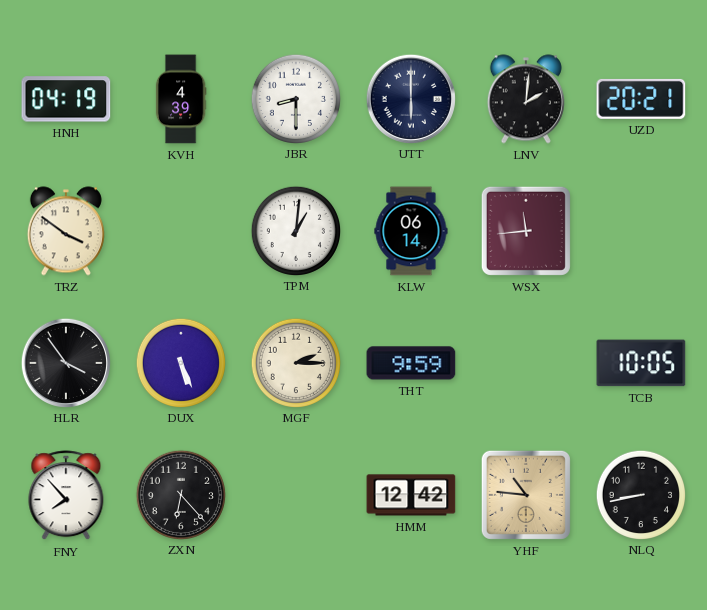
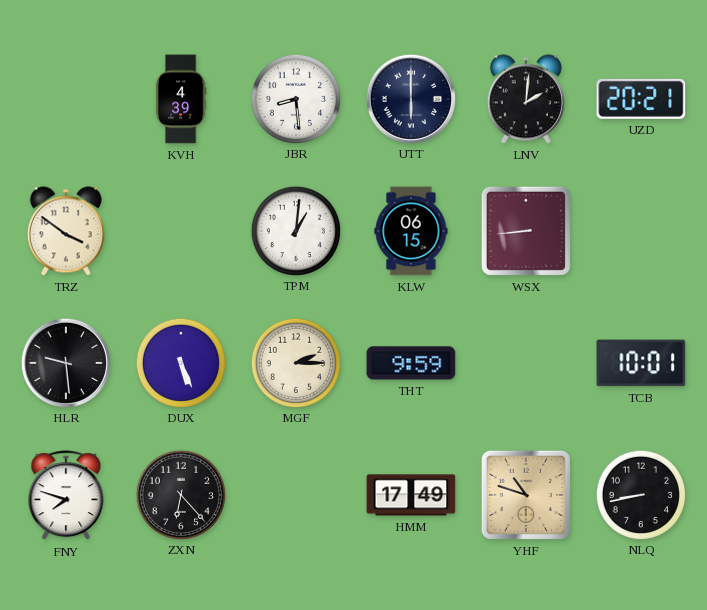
HNH: 04:19 -> none (66, 99)
JBR: 8:30 -> 8:29 (295, 98)
KLW: 06:14 -> 06:15 (411, 231)
WSX: 11:44 -> 8:44 (526, 231)
HLR: 3:54 -> 9:29 (65, 362)
TCB: 10:05 -> 10:01 (641, 363)
FNY: 7:53 -> 7:48 (66, 496)
HMM: 12:42 -> 17:49 (411, 495)
YHF: 10:46 -> 10:48 (526, 495)
